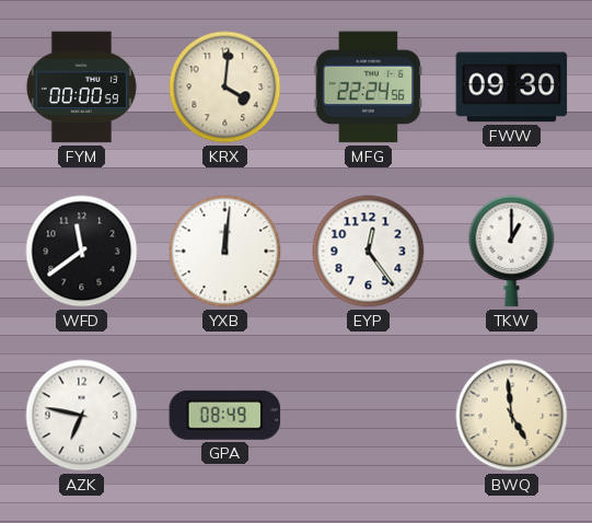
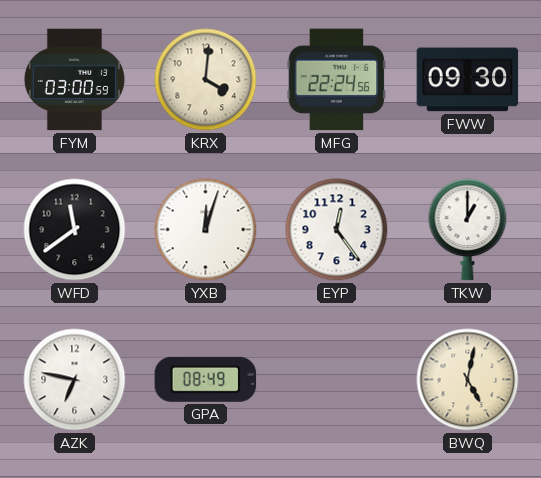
FYM: 00:00 -> 03:00 (74, 80)
YXB: 12:01 -> 12:03 (206, 230)
BWQ: 4:59 -> 5:02 (468, 380)
